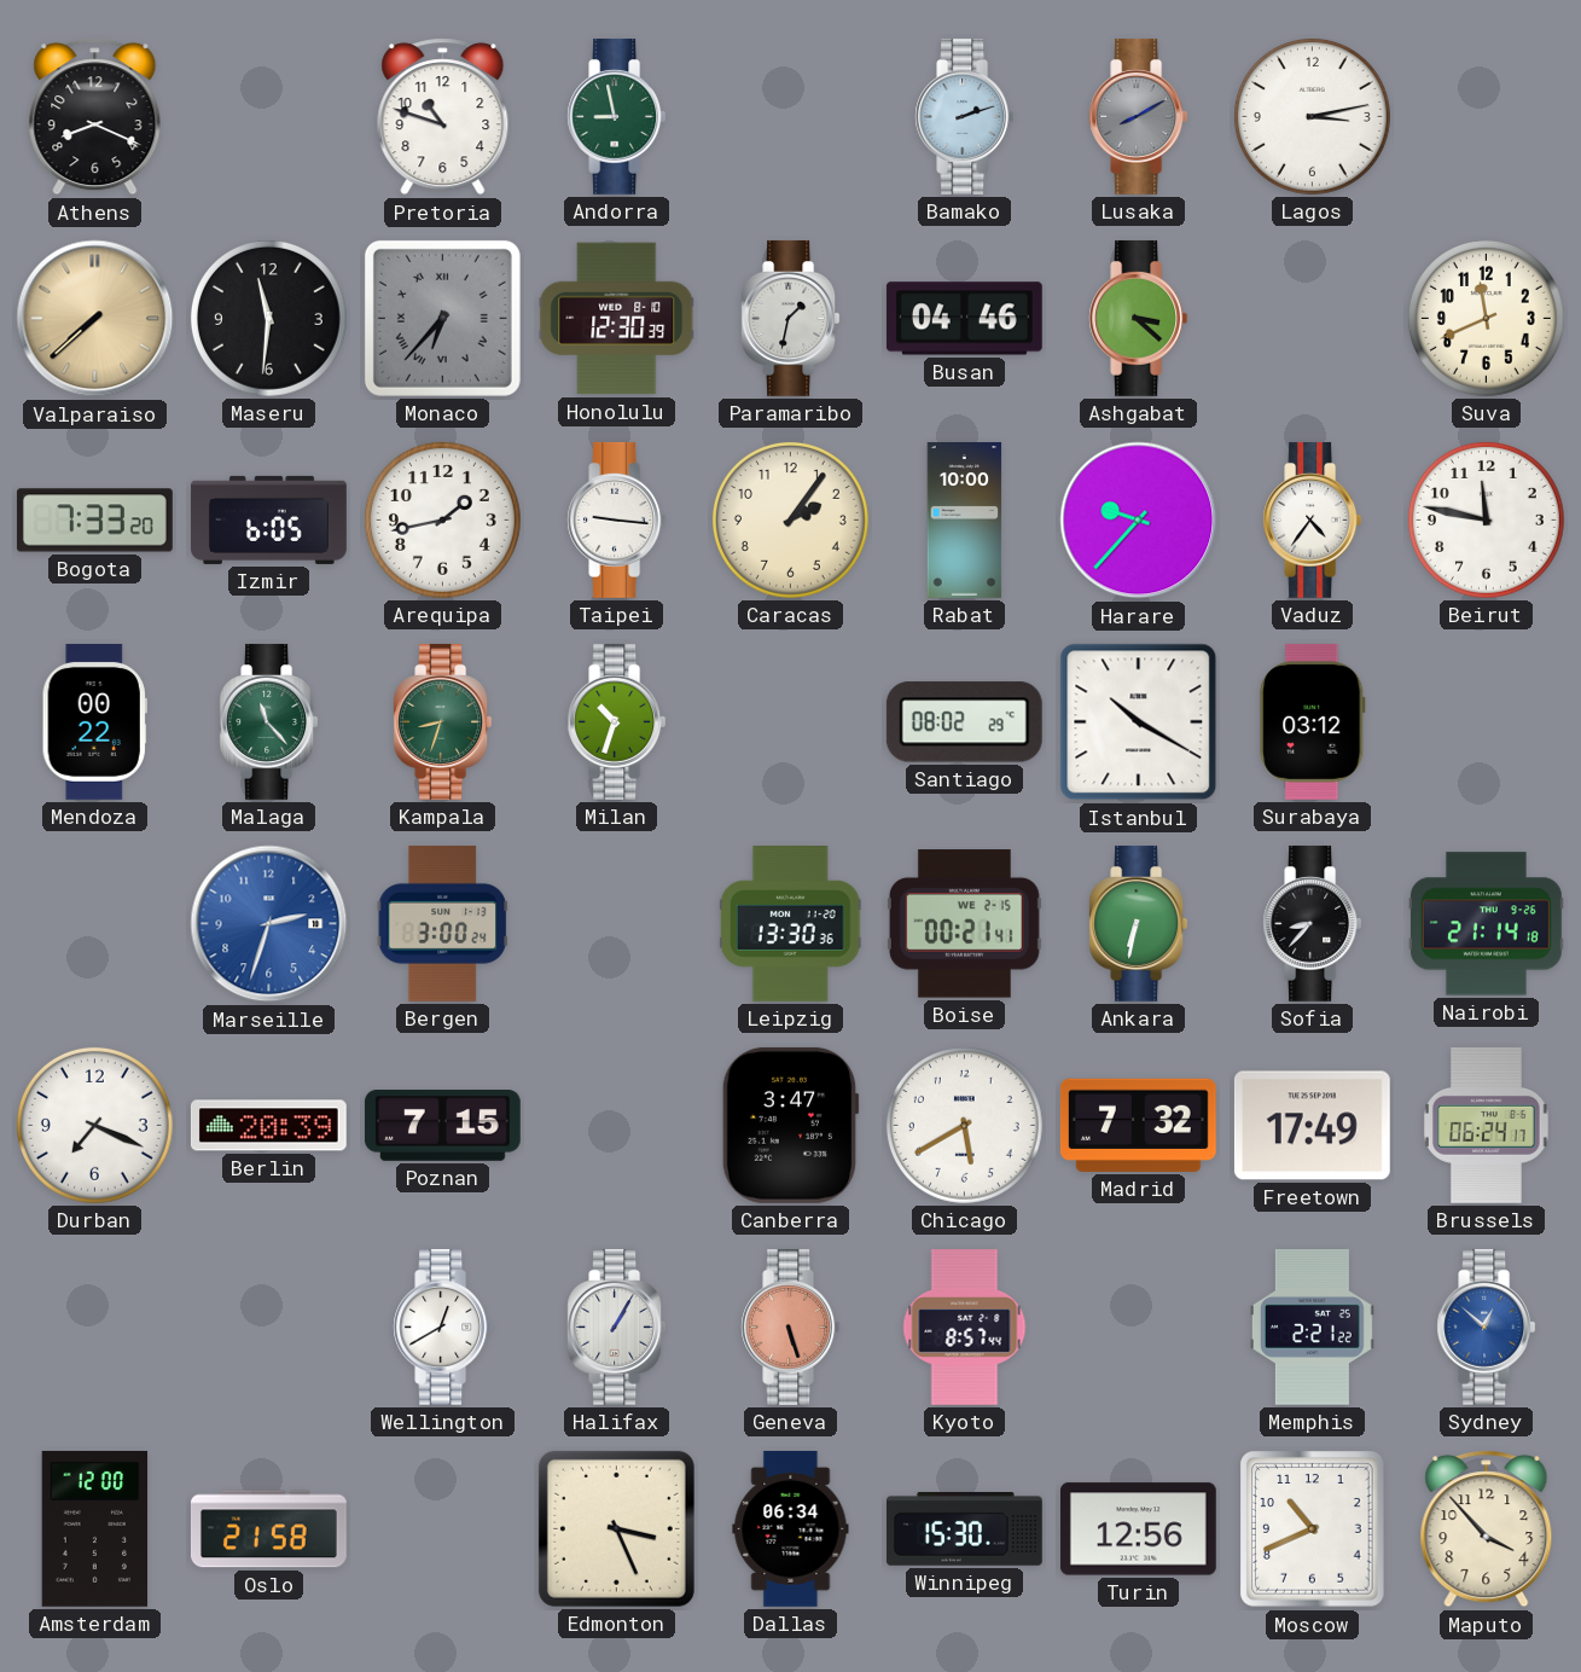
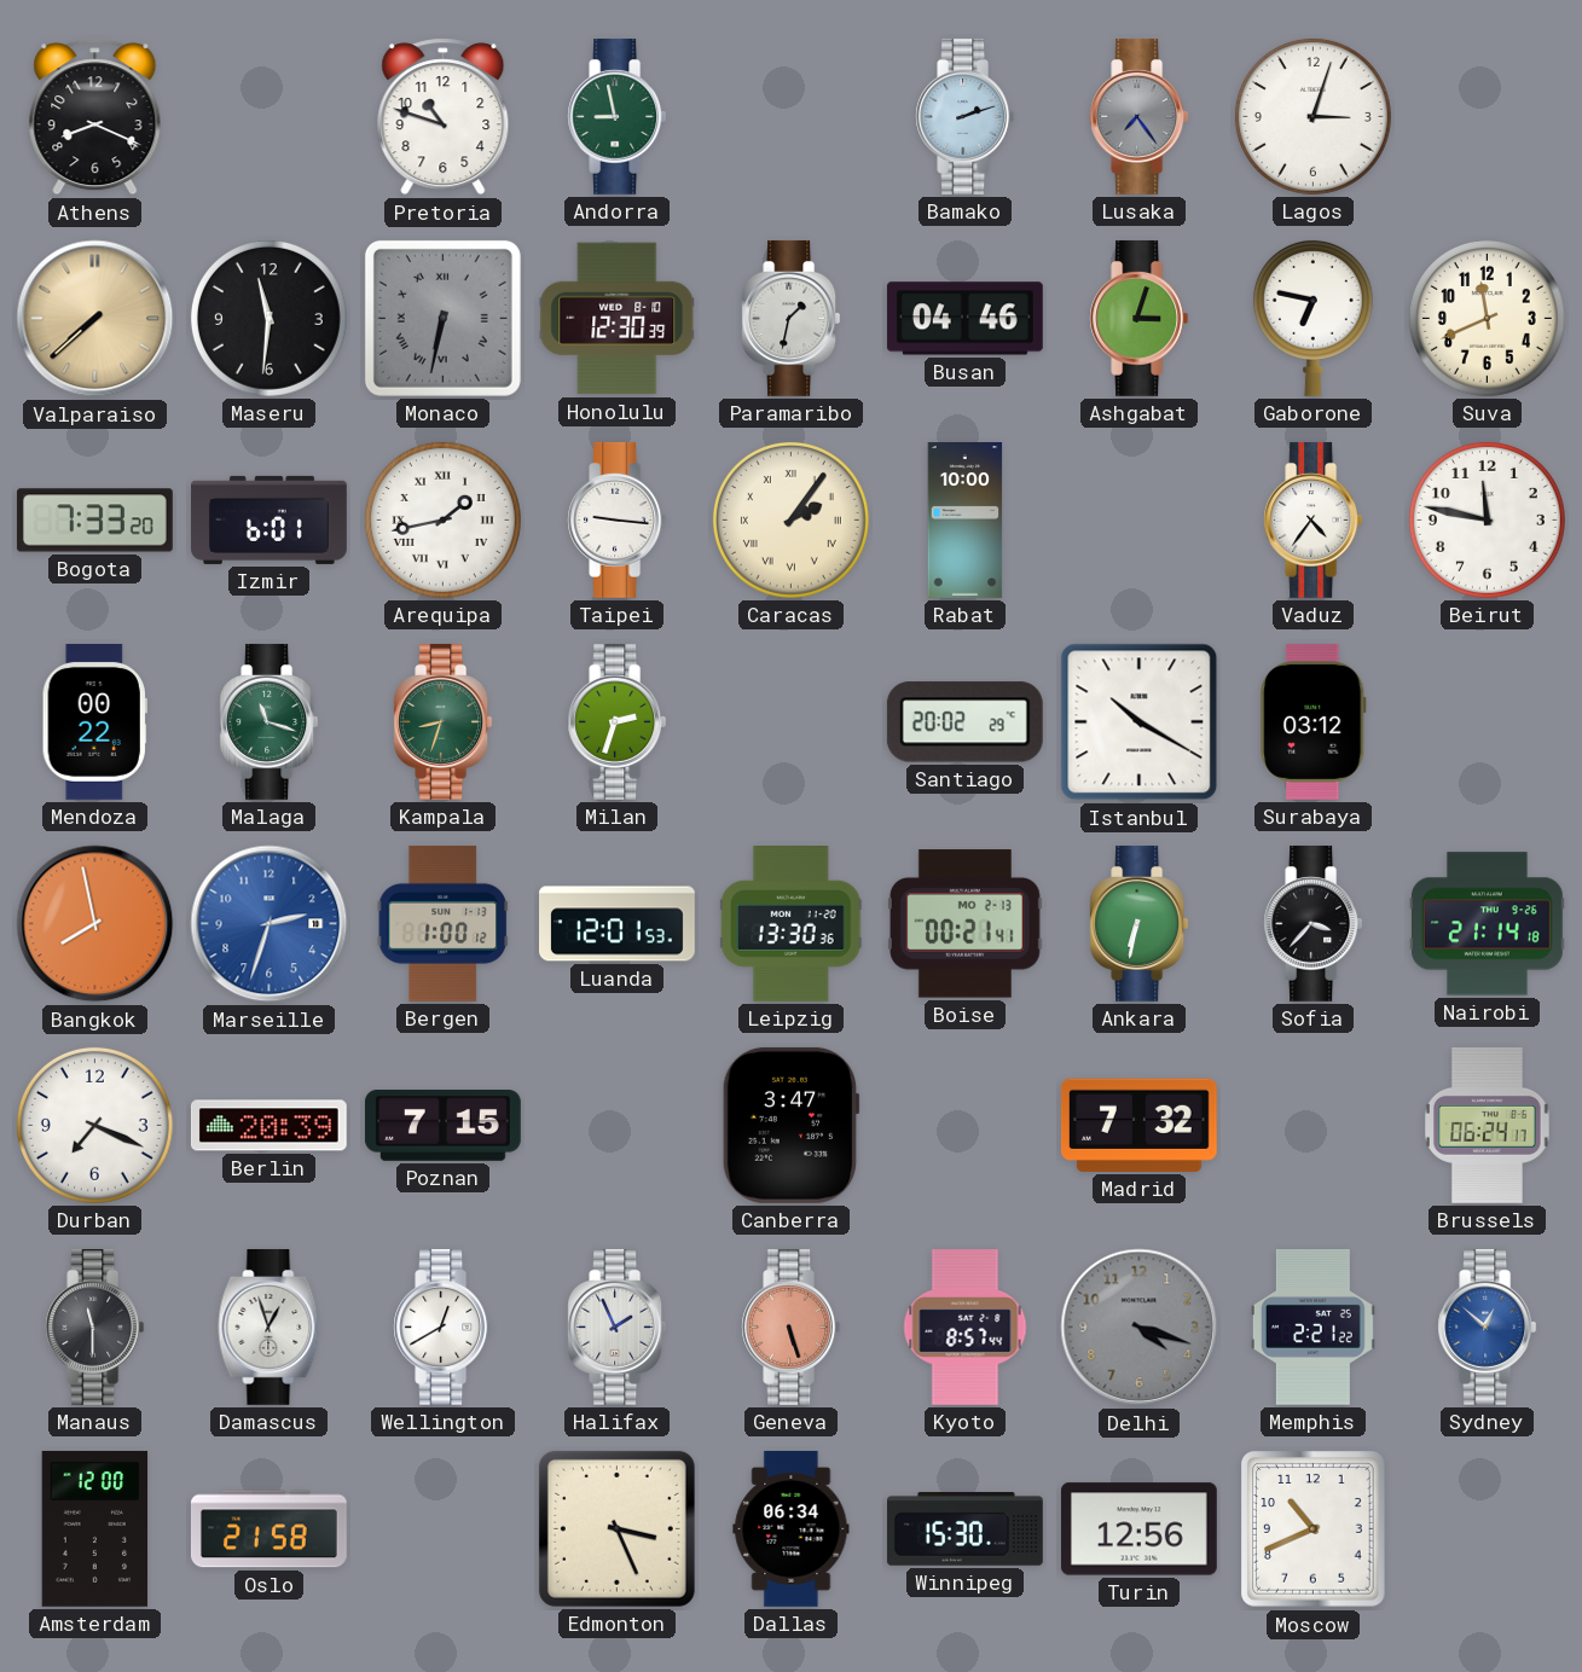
Lusaka: 8:10 -> 7:24 (1140, 116)
Lagos: 3:13 -> 3:03 (1312, 116)
Monaco: 6:37 -> 6:32 (442, 318)
Ashgabat: 3:22 -> 3:03 (1140, 318)
Gaborone: none -> 6:47 (1312, 318)
Izmir: 6:05 -> 6:01 (270, 519)
Arequipa numerals: Arabic -> Roman (442, 519)
Caracas numerals: Arabic -> Roman (790, 519)
Harare: 9:37 -> none (1139, 521)
Malaga: 11:23 -> 11:18 (270, 721)
Milan: 10:33 -> 2:33 (618, 721)
Santiago: 08:02 -> 20:02 (964, 722)
Bangkok: none -> 7:58 (95, 924)
Bergen: 3:00 -> 1:00 (444, 923)
Luanda: none -> 12:01 (618, 924)
Boise date: WE 2-15 -> MO 2-13 (964, 924)
Sofia: 8:37 -> 3:37 (1314, 923)
Chicago: 5:40 -> none (964, 1125)
Freetown: 17:49 -> none (1312, 1126)
Manaus: none -> 11:30 (95, 1326)
Damascus: none -> 12:57 (270, 1326)
Halifax: 1:05 -> 1:56 (618, 1326)
Delhi: none -> 4:18 (1140, 1328)
Maputo: 3:53 -> none (1487, 1529)
